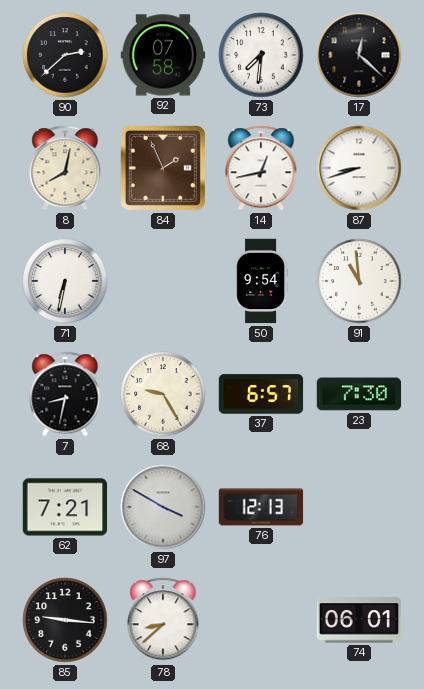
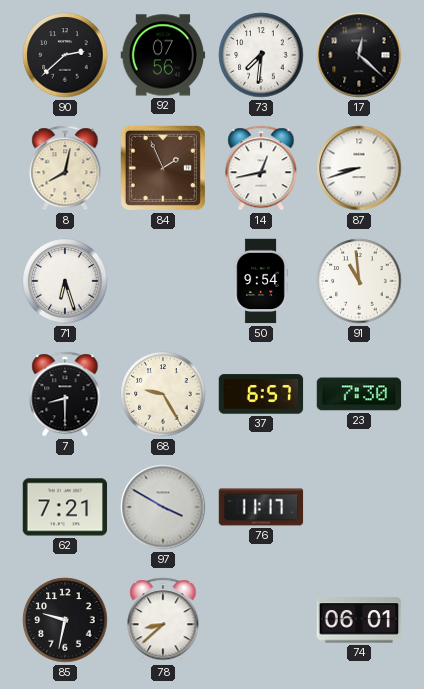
92: 07:58 -> 07:56 (163, 55)
71: 6:32 -> 6:27 (65, 281)
7: 8:32 -> 8:30 (65, 394)
76: 12:13 -> 11:17 (261, 507)
85: 9:16 -> 9:32 (65, 620)
